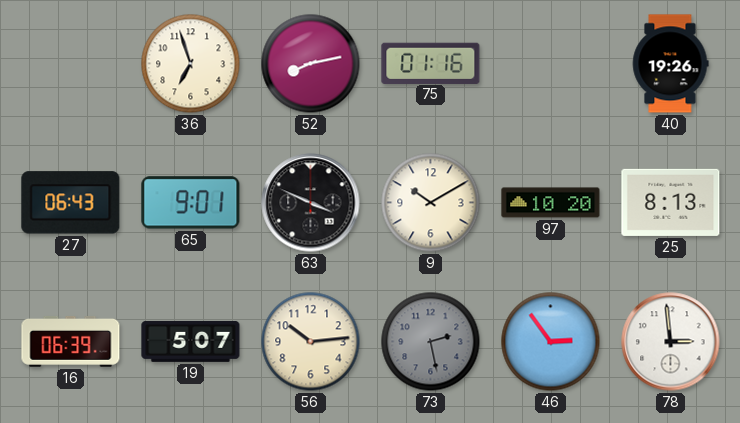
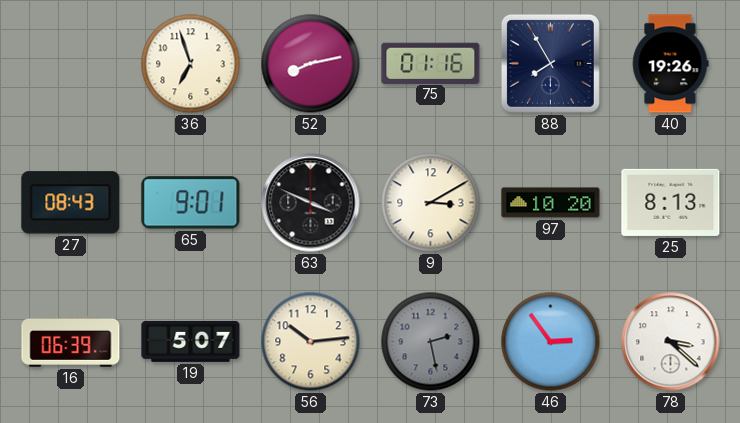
88: none -> 7:55 (550, 63)
27: 06:43 -> 08:43 (71, 203)
9: 10:10 -> 3:10 (431, 203)
78: 2:59 -> 3:22 (671, 342)
